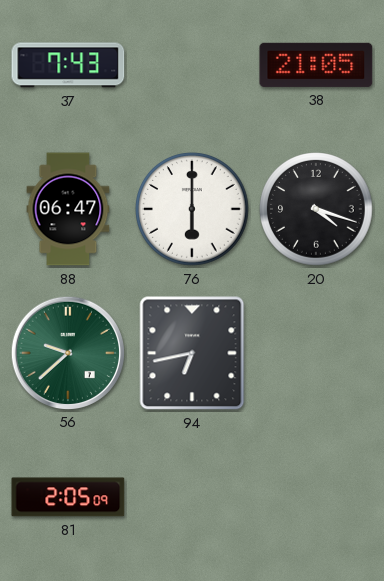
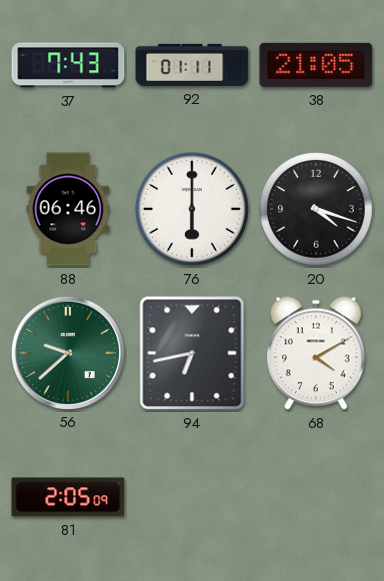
92: none -> 01:11 (192, 65)
88: 06:47 -> 06:46 (68, 209)
68: none -> 4:10 (317, 353)
